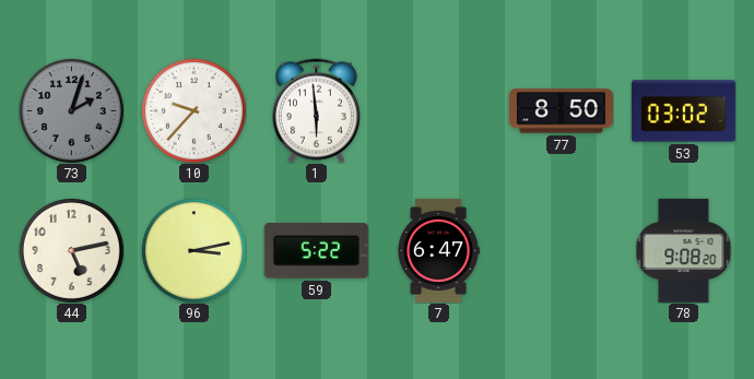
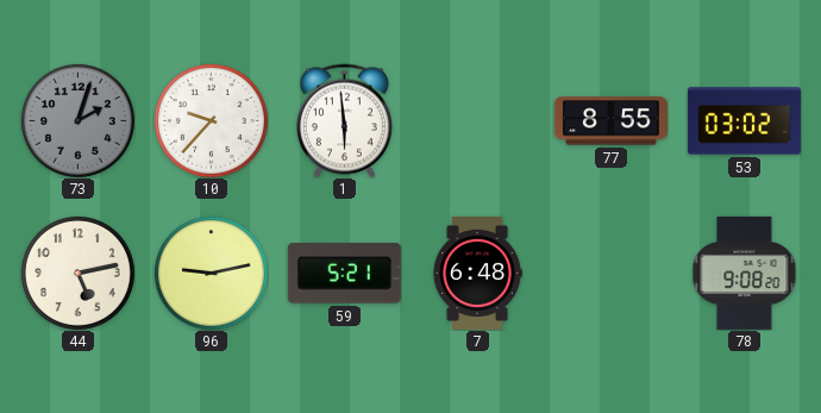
77: 8:50 -> 8:55 (610, 121)
96: 3:13 -> 9:13 (211, 273)
59: 5:22 -> 5:21 (344, 274)
7: 6:47 -> 6:48 (477, 273)
